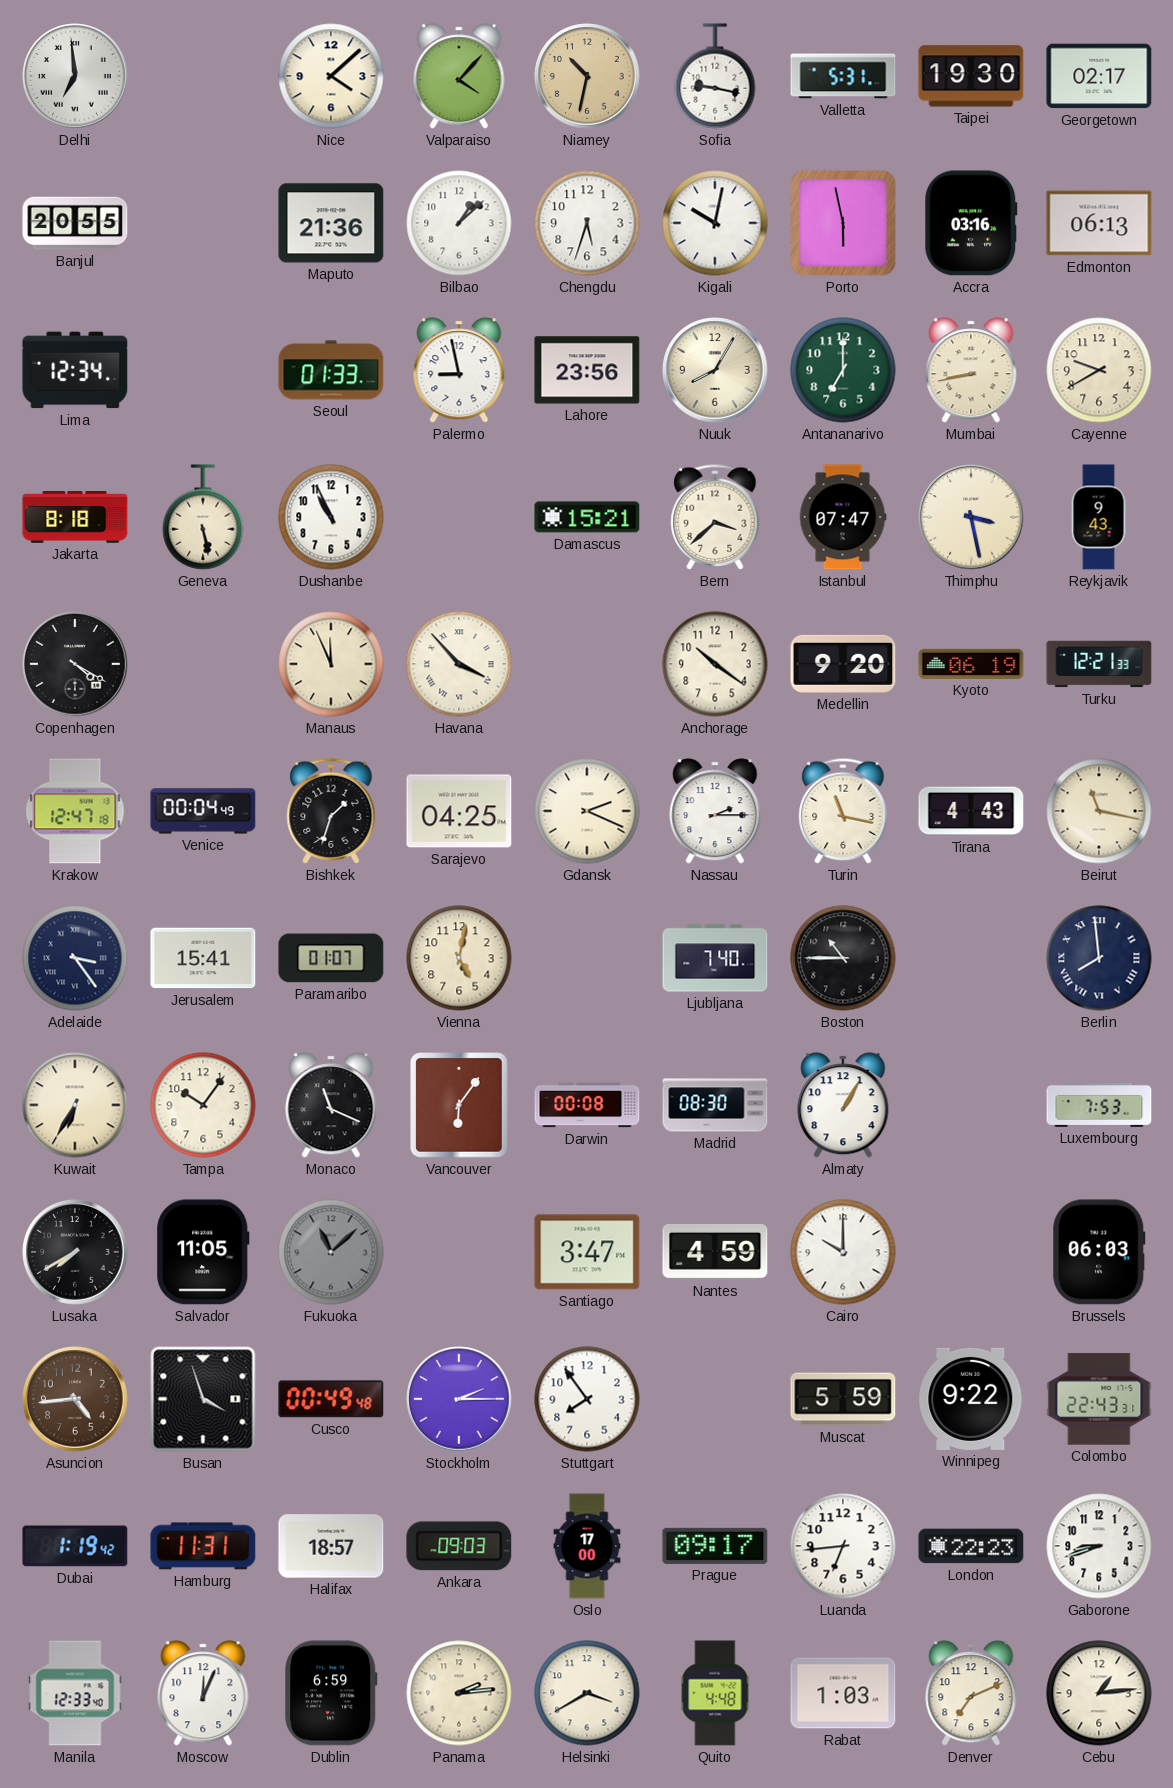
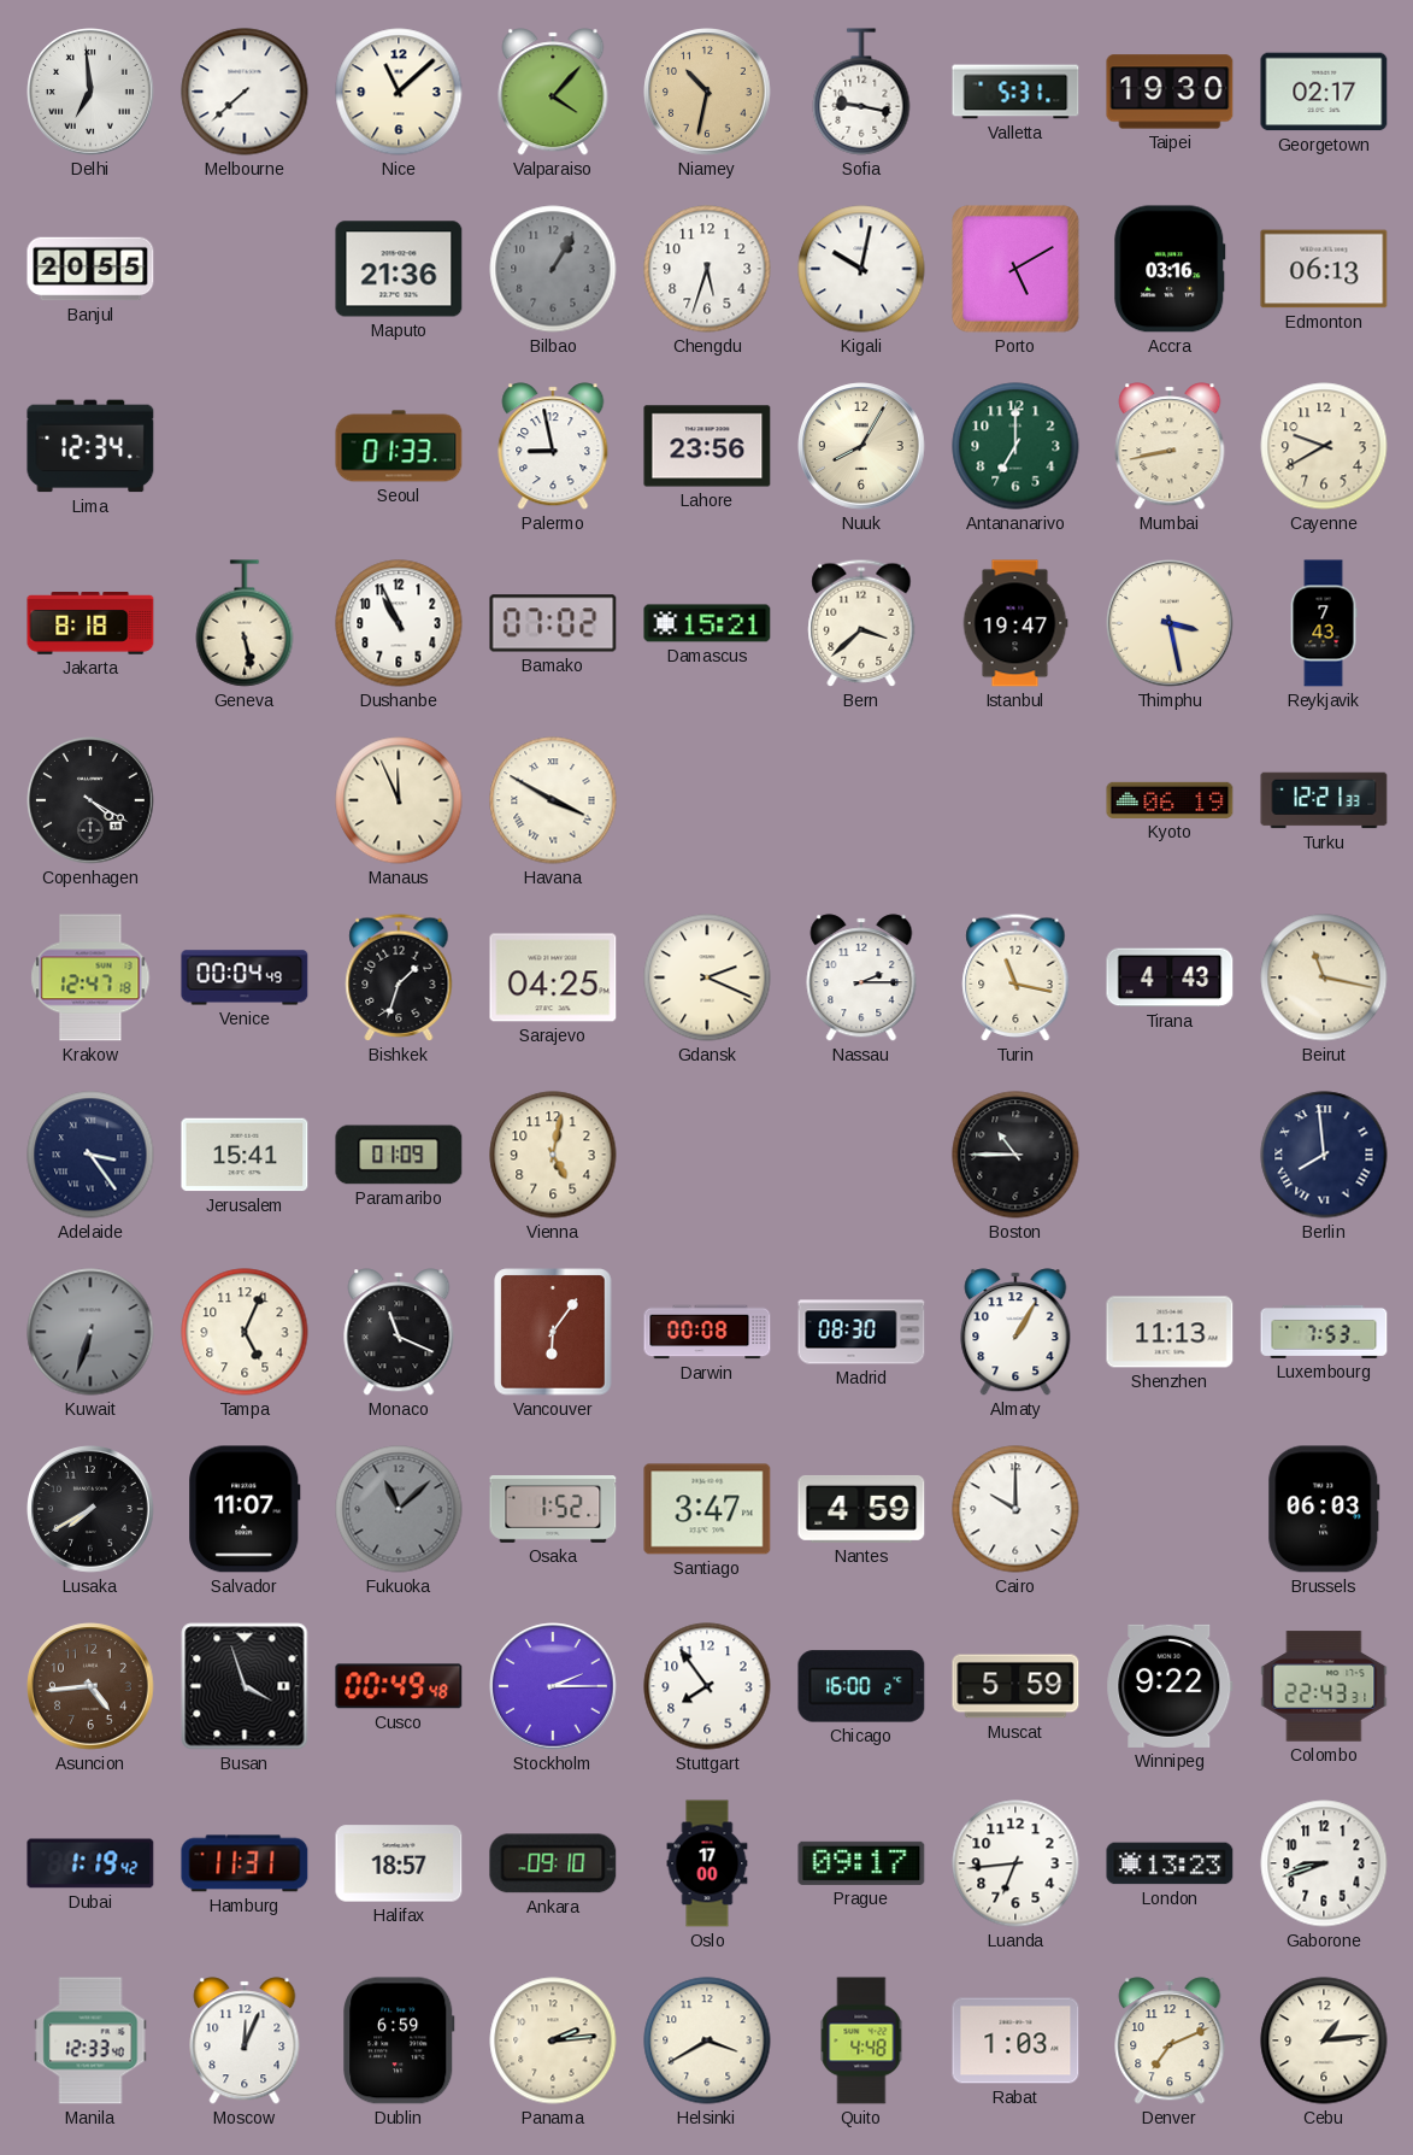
Melbourne: none -> 7:38 (245, 92)
Nice: 4:08 -> 11:08 (399, 92)
Bilbao: 1:08 -> 1:05 (553, 269)
Bilbao dial: white -> grey (553, 269)
Porto: 5:58 -> 5:10 (1015, 269)
Bamako: none -> 07:02 (553, 623)
Istanbul: 07:47 -> 19:47 (1015, 623)
Reykjavik: 9:43 -> 7:43 (1324, 623)
Havana: 3:53 -> 3:50 (553, 800)
Anchorage: 10:21 -> none (715, 664)
Medellin: 9:20 -> none (843, 664)
Paramaribo: 01:07 -> 01:09 (399, 1155)
Ljubljana: 7:40 -> none (715, 958)
Kuwait: 6:35 -> 6:33 (90, 1332)
Kuwait dial: cream -> grey (90, 1332)
Tampa: 10:06 -> 5:04 (245, 1332)
Shenzhen: none -> 11:13 (1170, 1332)
Salvador: 11:05 -> 11:07 (245, 1509)
Osaka: none -> 1:52 (553, 1510)
Chicago: none -> 16:00 (861, 1686)
Ankara: 09:03 -> 09:10 (553, 1863)
London: 22:23 -> 13:23 (1170, 1863)
